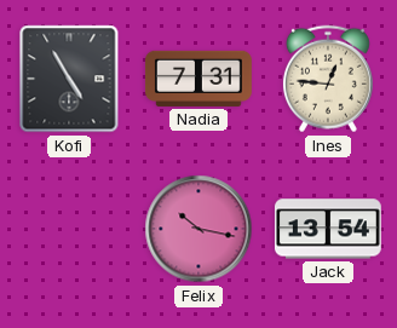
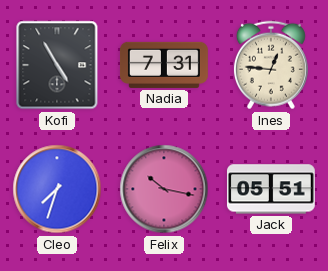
Cleo: none -> 7:33 (57, 189)
Jack: 13:54 -> 05:51 (271, 189)
